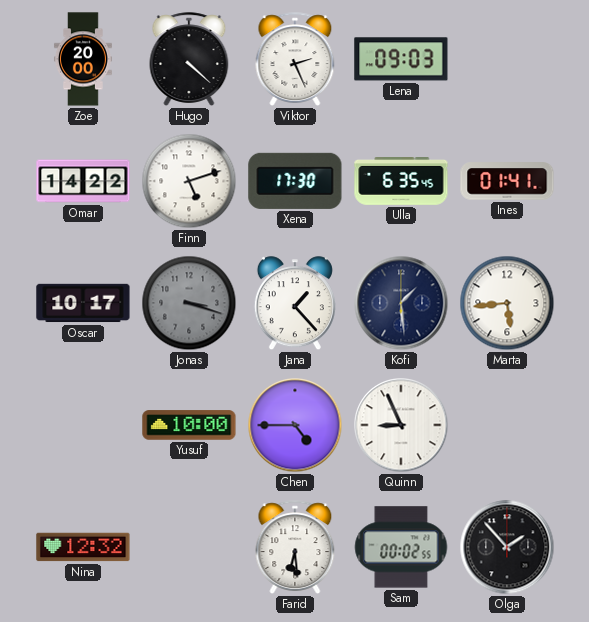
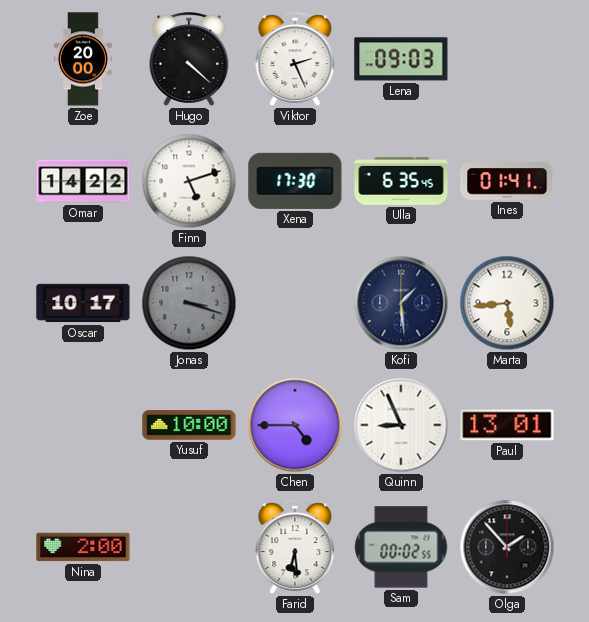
Jana: 1:23 -> none (295, 304)
Paul: none -> 13:01 (507, 425)
Nina: 12:32 -> 2:00 (83, 547)
